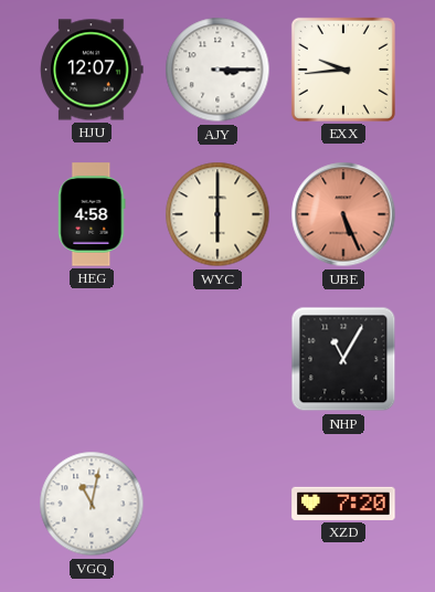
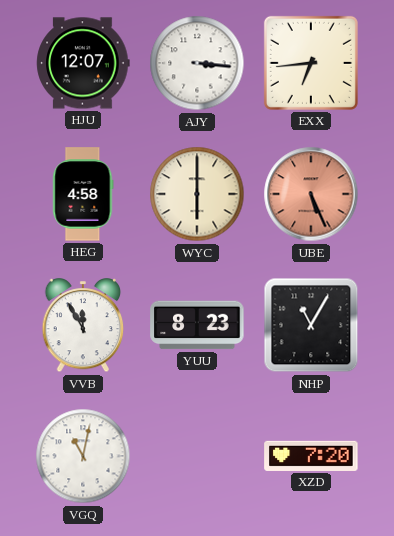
AJY: 3:15 -> 3:16 (197, 63)
EXX: 9:44 -> 6:44 (311, 63)
VVB: none -> 11:55 (83, 326)
YUU: none -> 8:23 (197, 325)
